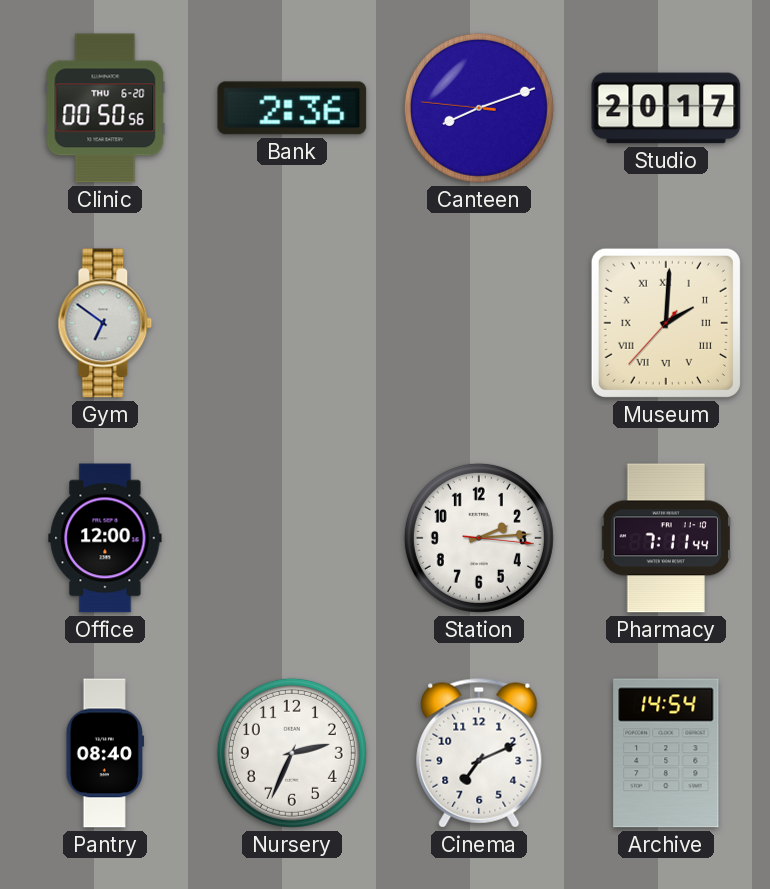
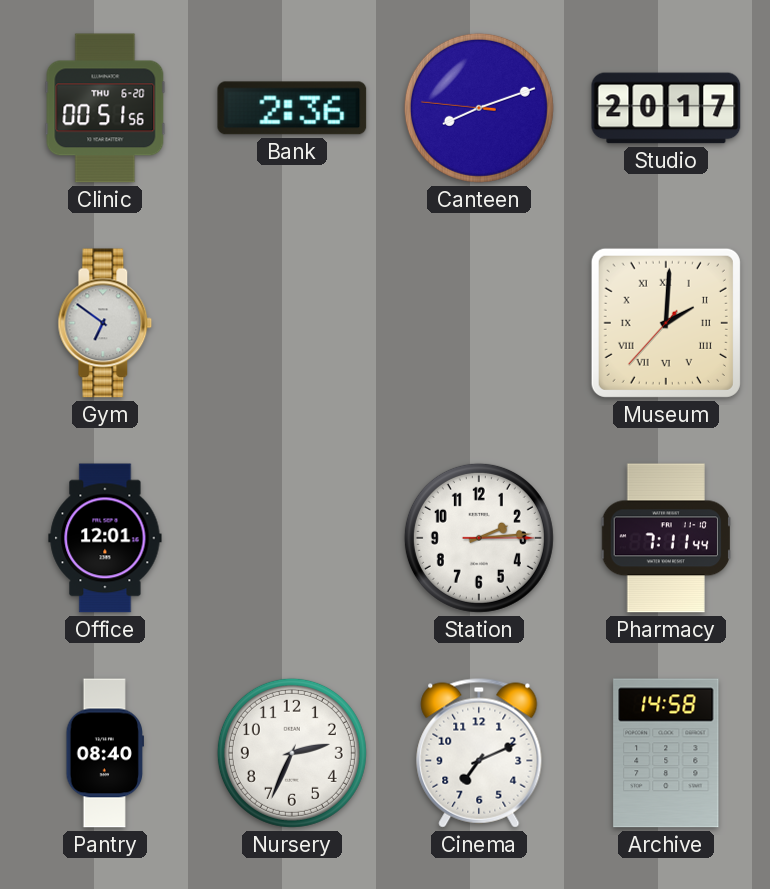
Clinic: 00:50 -> 00:51 (105, 108)
Office: 12:00 -> 12:01 (105, 538)
Station: 2:14:16 -> 2:14:15 (479, 538)
Archive: 14:54 -> 14:58 (666, 753)
